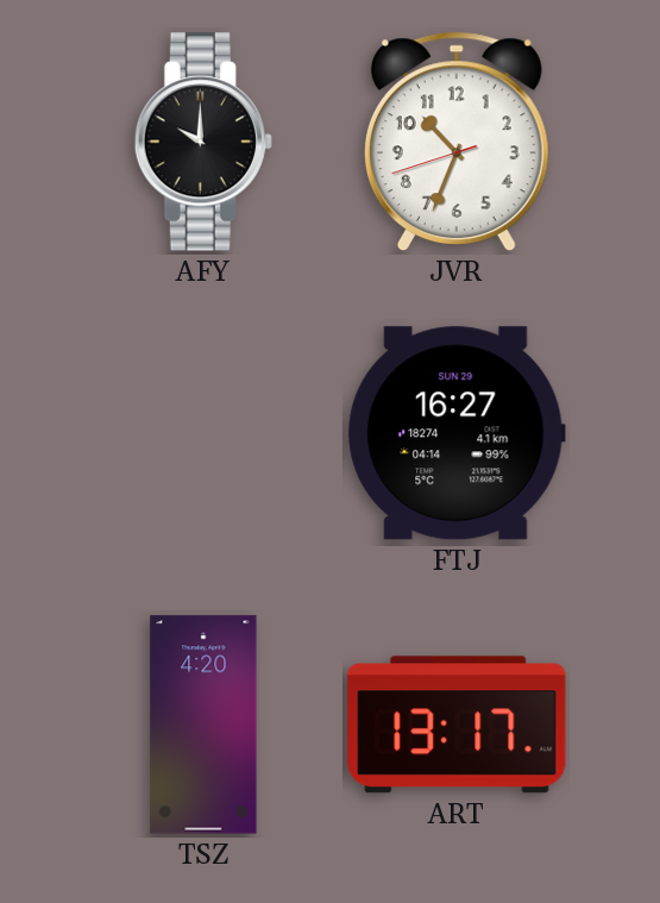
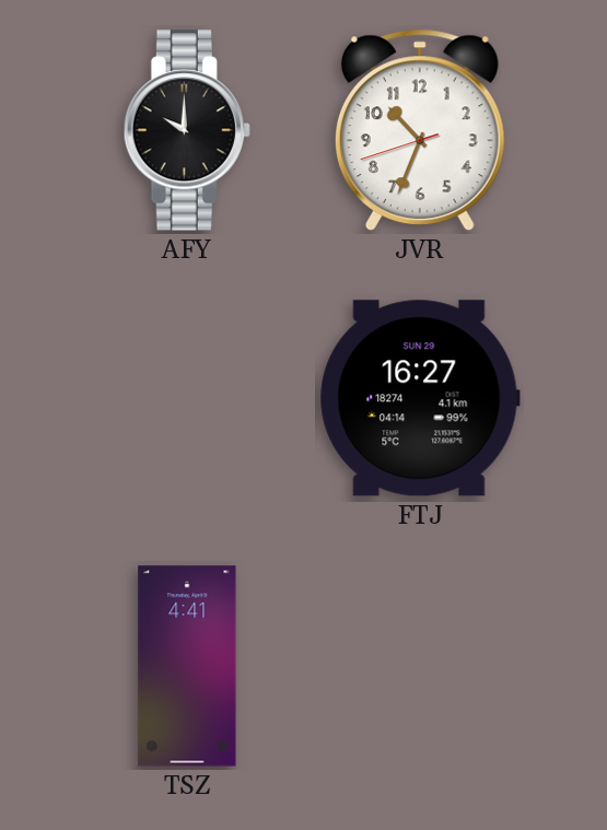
TSZ: 4:20 -> 4:41 (187, 666)
ART: 13:17 -> none (457, 725)
